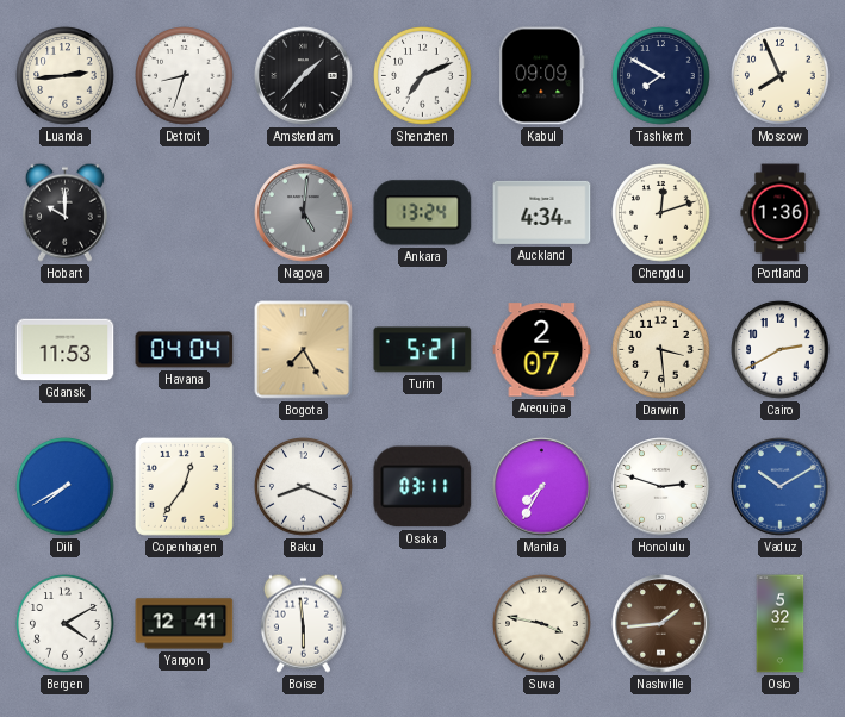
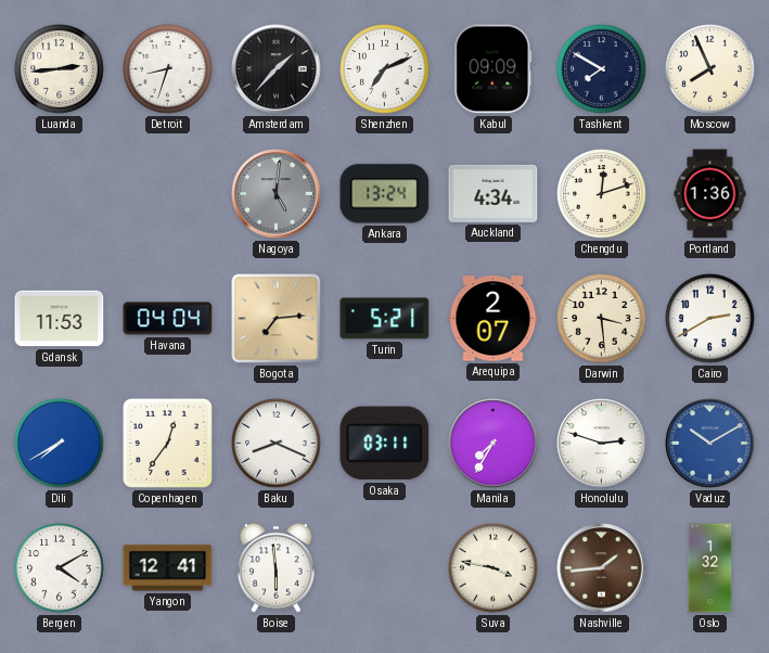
Hobart: 10:00 -> none (64, 212)
Bogota: 7:25 -> 7:14 (277, 319)
Oslo: 5:32 -> 1:32 (710, 568)
